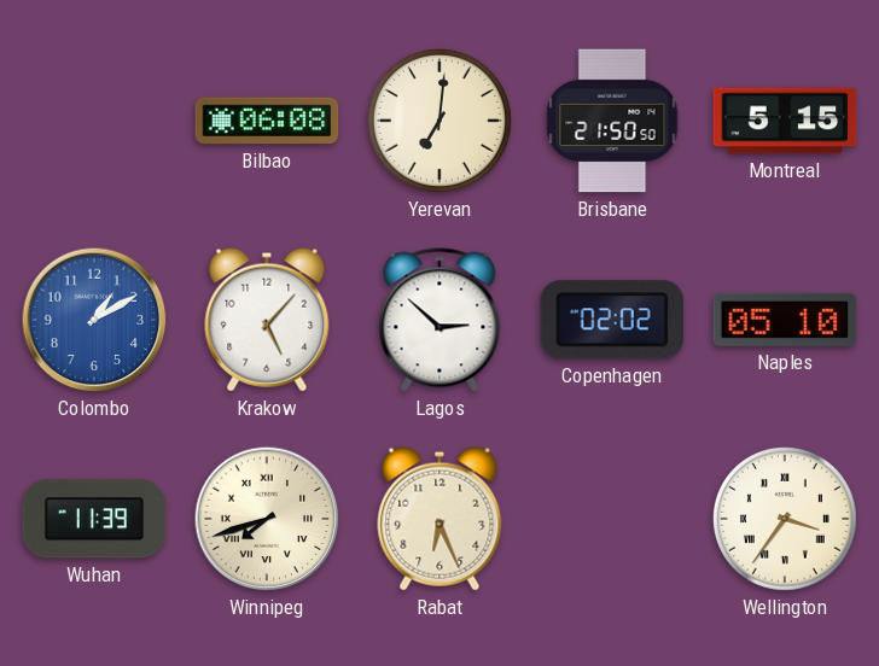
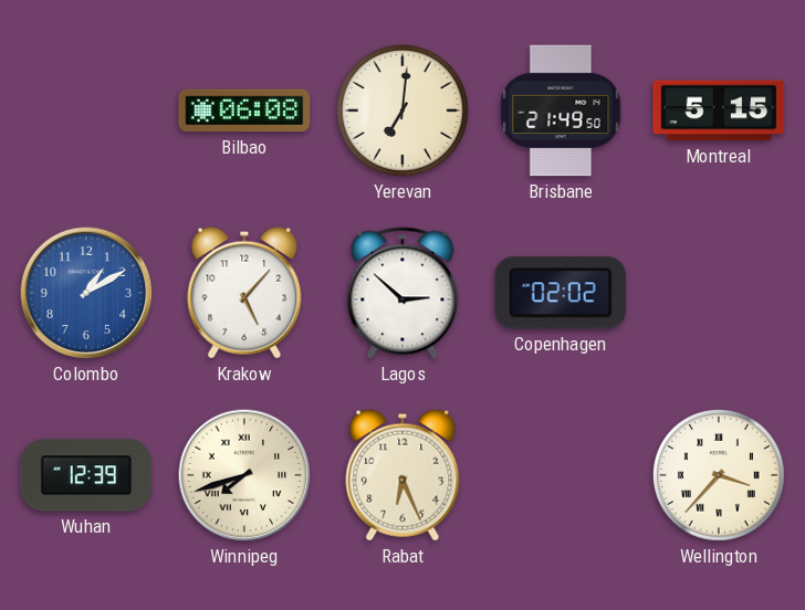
Brisbane: 21:50 -> 21:49 (561, 111)
Naples: 05:10 -> none (785, 320)
Wuhan: 11:39 -> 12:39 (86, 475)
Wellington: 3:36 -> 3:37 (719, 475)
